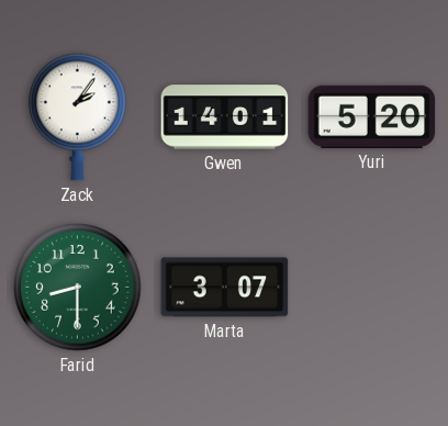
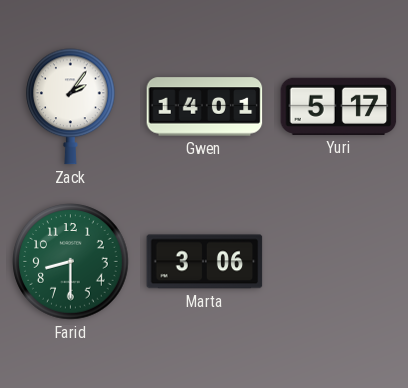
Yuri: 5:20 -> 5:17 (339, 106)
Marta: 3:07 -> 3:06 (205, 262)
